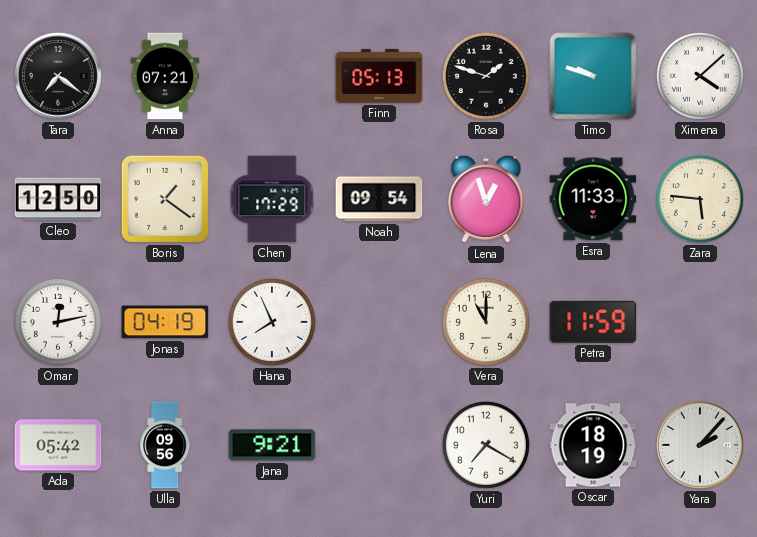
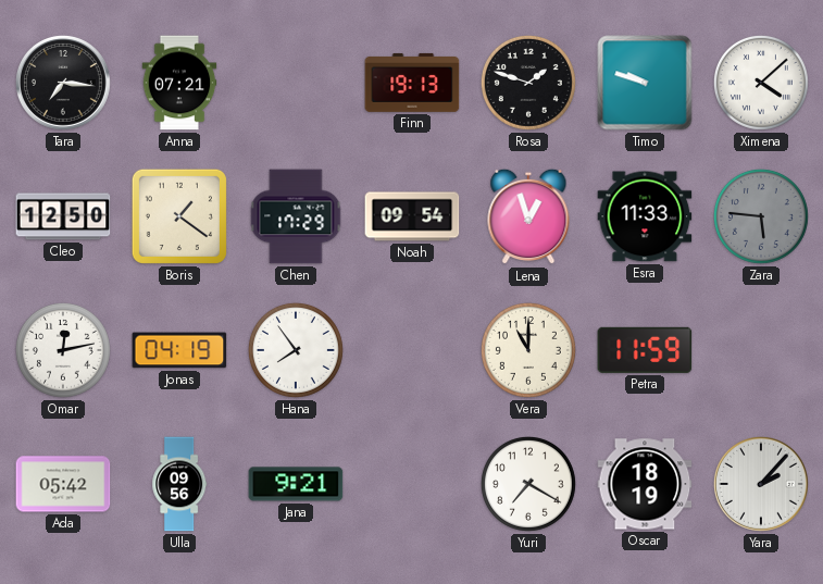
Tara: 7:21 -> 7:16 (63, 83)
Finn: 05:13 -> 19:13 (412, 83)
Zara dial: cream -> grey (761, 216)
Hana: 7:56 -> 7:54 (296, 350)
